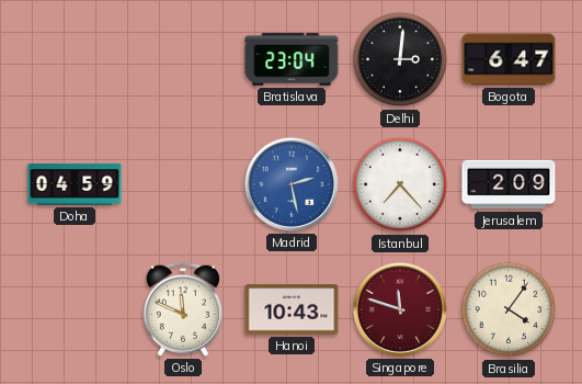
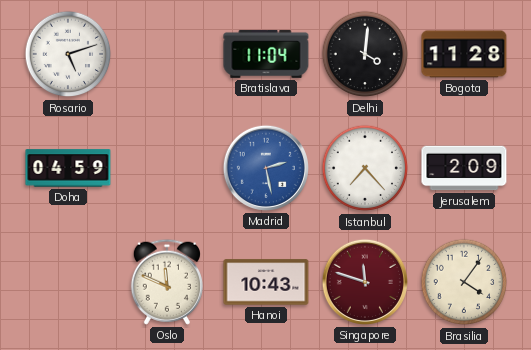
Rosario: none -> 5:12 (68, 54)
Bratislava: 23:04 -> 11:04 (266, 54)
Delhi: 3:01 -> 4:01 (365, 54)
Bogota: 6:47 -> 11:28 (464, 54)
